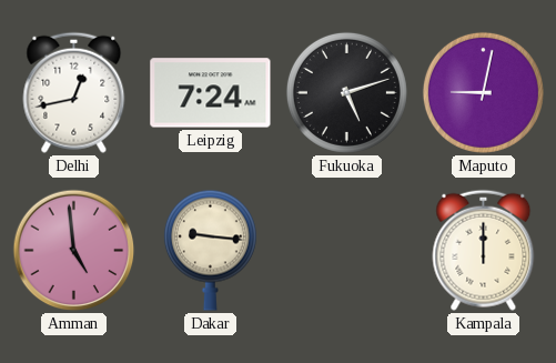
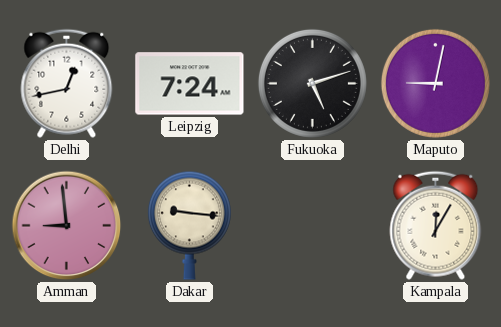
Amman: 4:59 -> 8:59 (67, 226)
Kampala: 12:00 -> 12:05 (436, 225)
